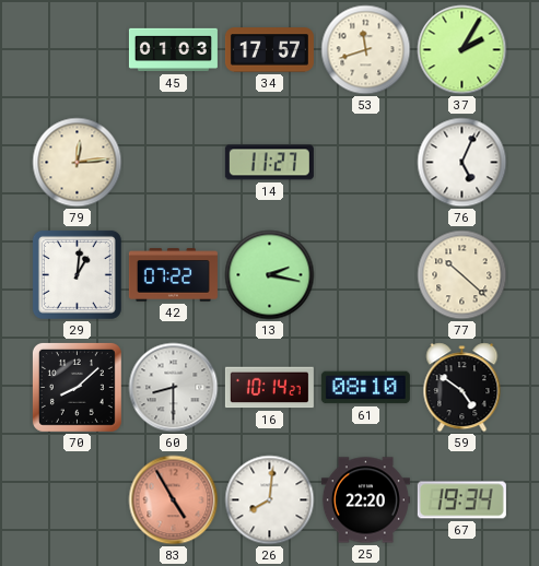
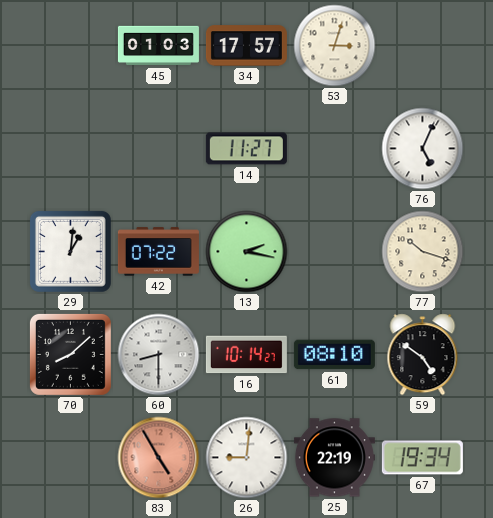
53: 11:42 -> 3:03 (335, 46)
37: 2:05 -> none (462, 50)
79: 12:14 -> none (78, 163)
77: 10:22 -> 10:18 (423, 252)
26: 8:01 -> 9:01 (247, 458)
25: 22:20 -> 22:19 (334, 458)
